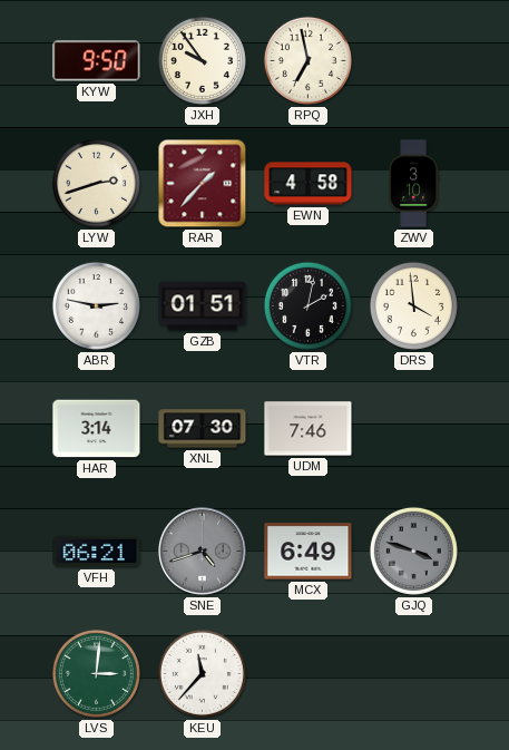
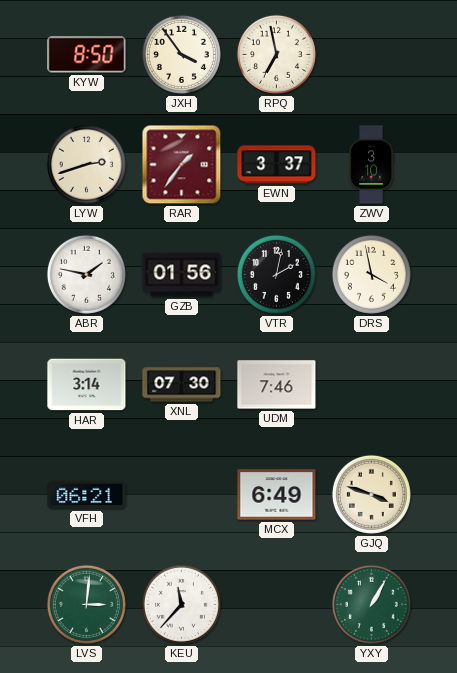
KYW: 9:50 -> 8:50 (87, 55)
JXH: 9:54 -> 3:54 (181, 54)
RAR: 1:37 -> 1:36 (182, 165)
EWN: 4:58 -> 3:37 (277, 165)
ABR: 2:47 -> 1:47 (86, 274)
GZB: 01:51 -> 01:56 (182, 275)
DRS: 3:59 -> 3:58 (371, 274)
SNE: 4:42 -> none (203, 552)
GJQ dial: grey -> cream (371, 494)
YXY: none -> 1:05 (371, 604)
